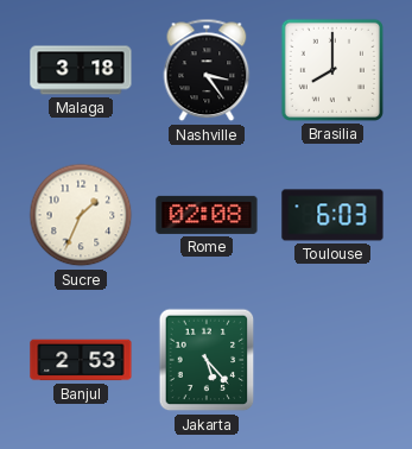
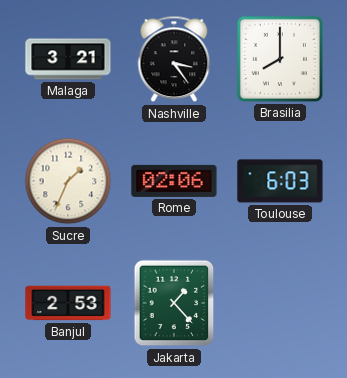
Malaga: 3:18 -> 3:21 (68, 59)
Rome: 02:08 -> 02:06 (174, 181)
Jakarta: 5:23 -> 1:23 (174, 303)
